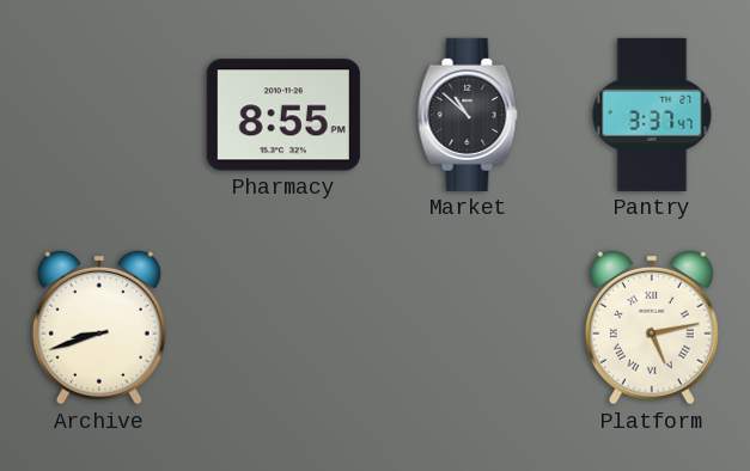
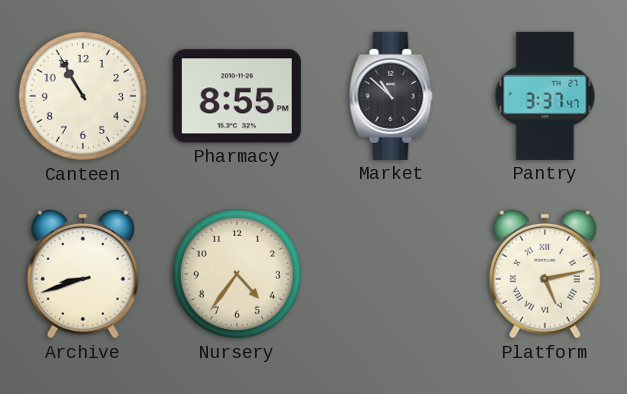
Canteen: none -> 10:55 (83, 96)
Nursery: none -> 4:36 (237, 274)
